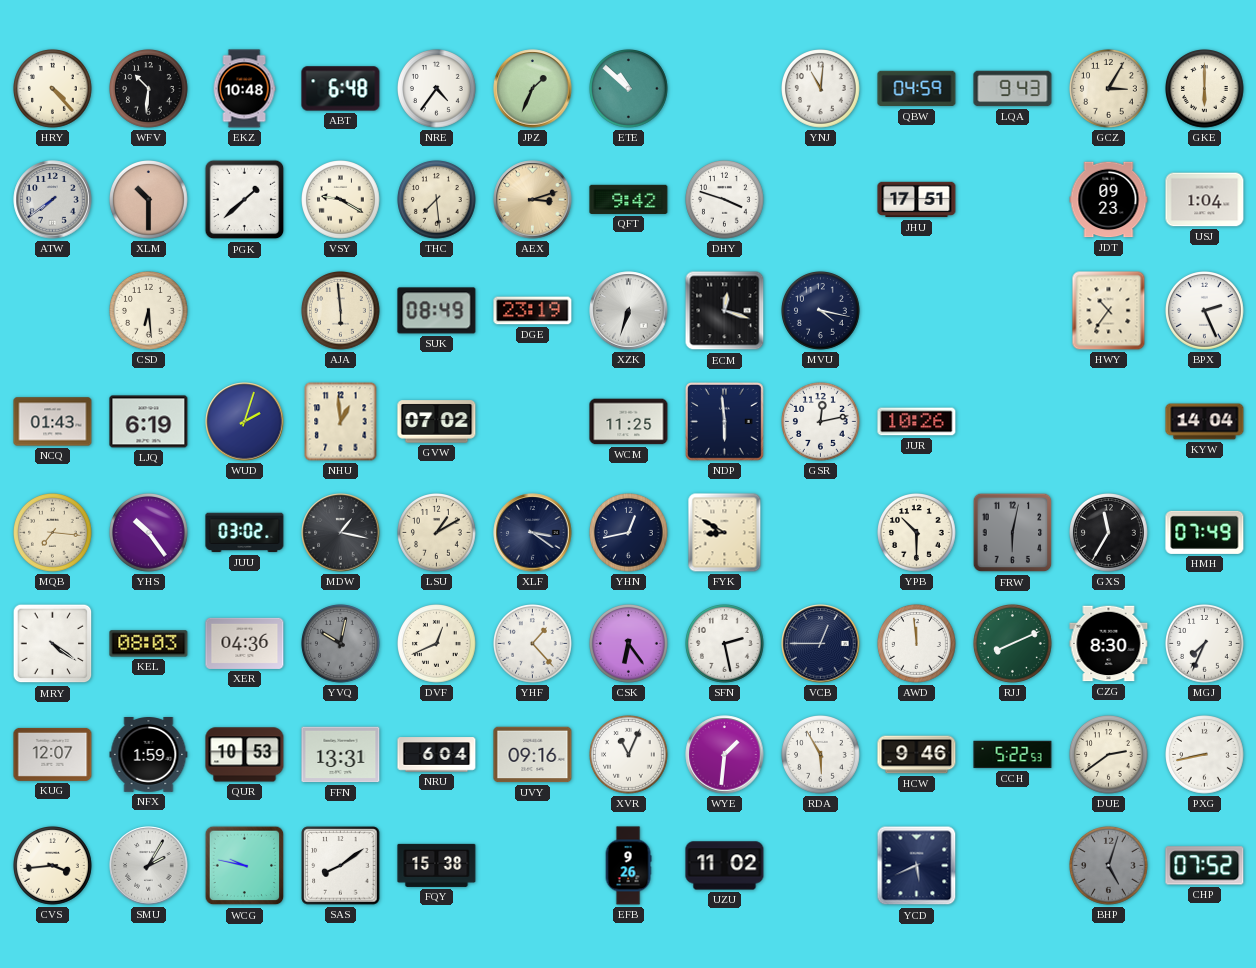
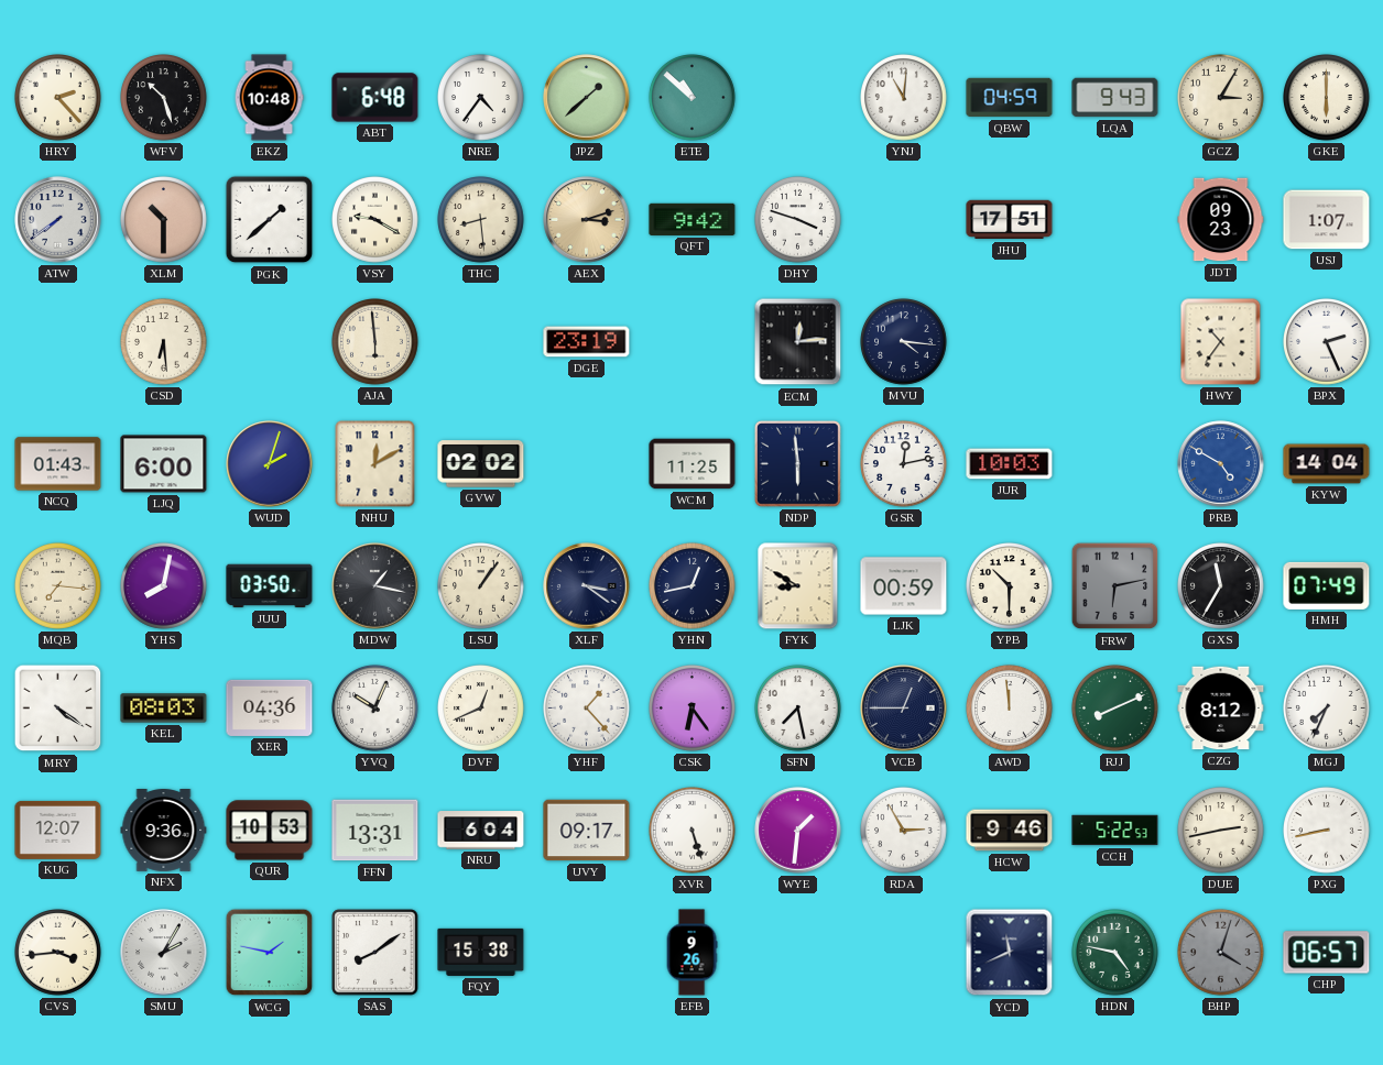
HRY: 4:23 -> 2:23 (58, 98)
WFV: 10:31 -> 10:27 (164, 98)
JPZ: 1:34 -> 1:38 (587, 98)
THC: 7:29 -> 8:29 (481, 220)
USJ: 1:04 -> 1:07 (1327, 220)
SUK: 08:49 -> none (437, 311)
XZK: 6:33 -> none (629, 311)
ECM: 12:18 -> 12:14 (798, 342)
MVU: 4:17 -> 4:16 (904, 342)
LJQ: 6:19 -> 6:00 (164, 464)
NHU: 12:59 -> 12:10 (375, 464)
GVW: 07:02 -> 02:02 (481, 464)
JUR: 10:26 -> 10:03 (1010, 464)
PRB: none -> 4:50 (1221, 464)
YHS: 10:24 -> 8:02 (164, 586)
JUU: 03:02 -> 03:50 (270, 586)
LSU: 1:10 -> 1:06 (481, 586)
LJK: none -> 00:59 (904, 586)
FRW: 6:02 -> 6:13 (1115, 586)
YVQ: 10:02 -> 10:04 (375, 709)
YVQ dial: grey -> white (375, 709)
SFN: 2:28 -> 7:28 (798, 709)
CZG: 8:30 -> 8:12 (1221, 709)
NFX: 1:59 -> 9:36 (164, 831)
UVY: 09:16 -> 09:17 (587, 831)
XVR: 11:04 -> 5:27 (693, 831)
RDA: 5:55 -> 2:55 (904, 831)
DUE: 2:39 -> 2:43 (1221, 831)
WCG: 9:47 -> 1:47 (270, 953)
UZU: 11:02 -> none (725, 866)
YCD: 5:41 -> 11:41 (1010, 953)
HDN: none -> 4:47 (1115, 953)
BHP: 5:03 -> 4:03 (1221, 953)
CHP: 07:52 -> 06:57 (1327, 953)
